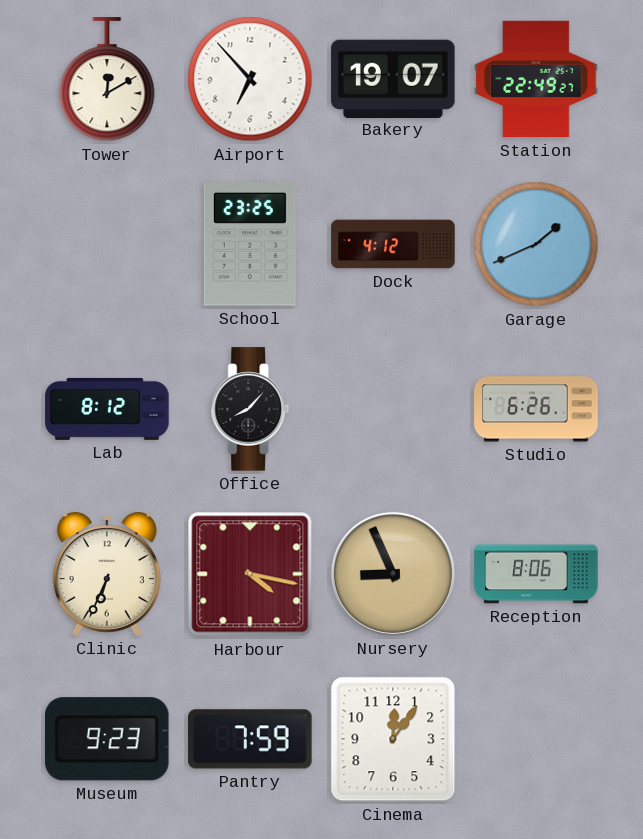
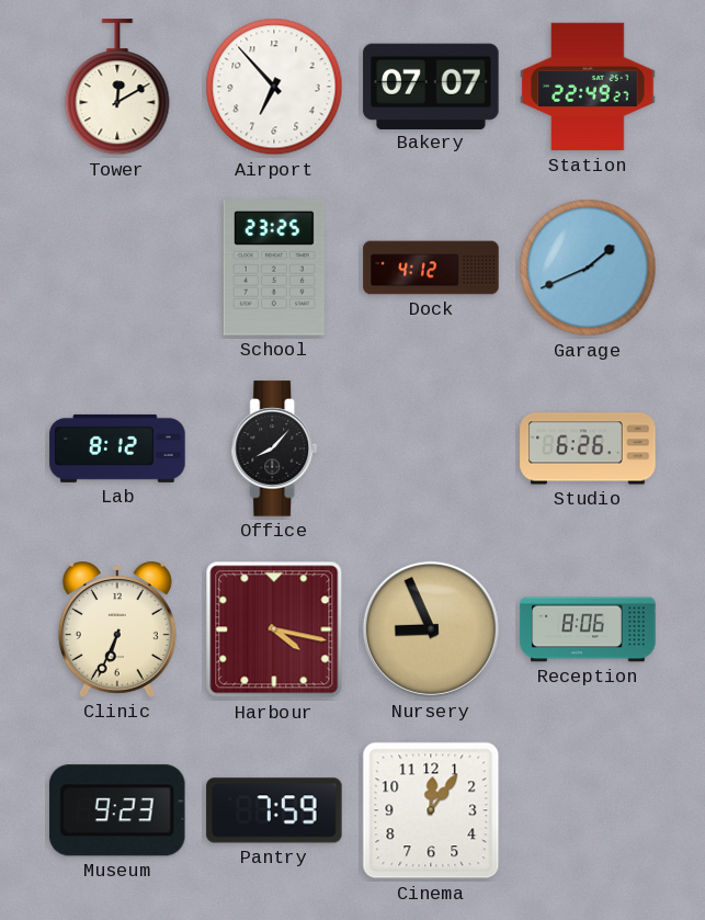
Bakery: 19:07 -> 07:07 (431, 86)
